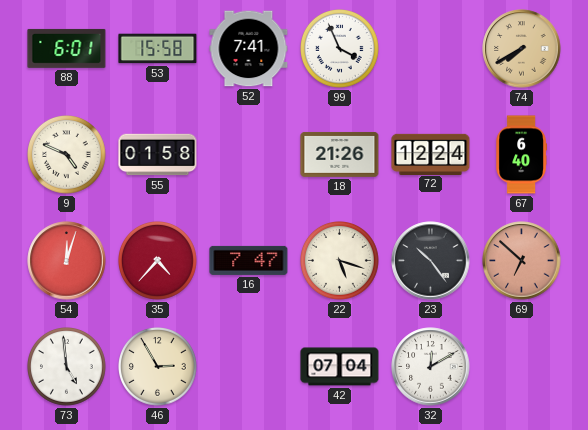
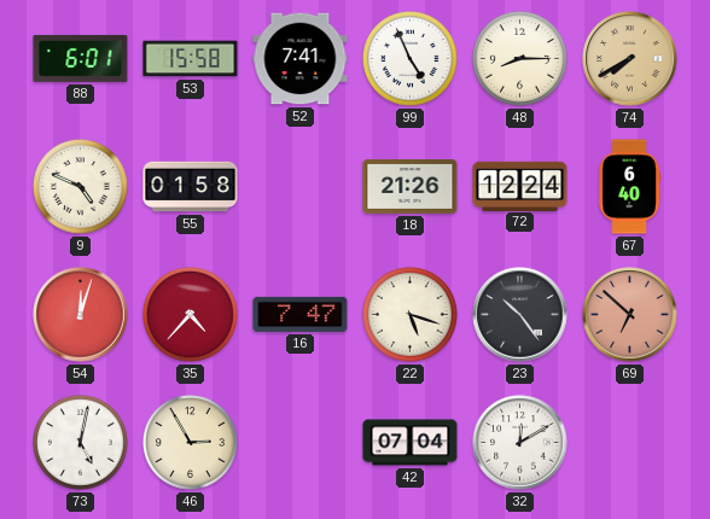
99: 3:56 -> 4:56 (411, 59)
48: none -> 8:15 (520, 59)
73: 4:59 -> 5:02 (81, 443)
